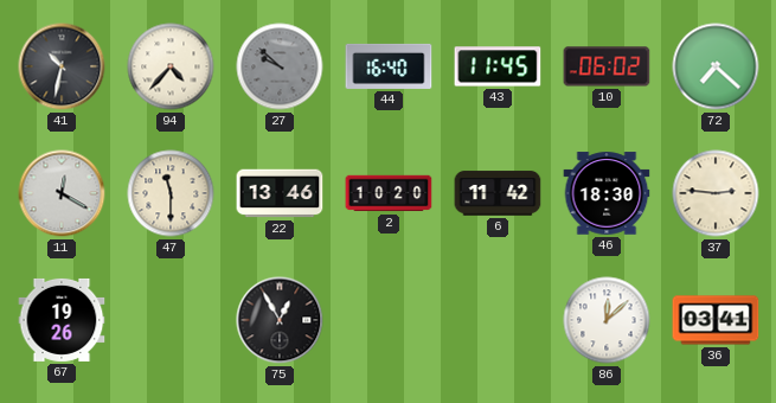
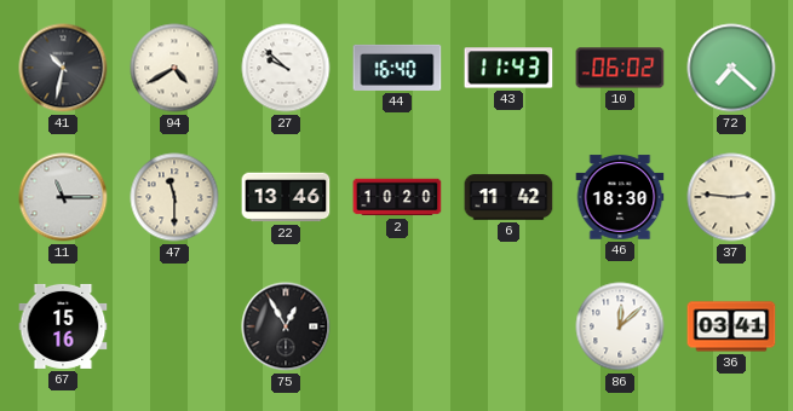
94: 4:37 -> 4:40 (174, 68)
27 dial: grey -> white (286, 68)
43: 11:45 -> 11:43 (508, 68)
11: 12:20 -> 11:15 (63, 197)
67: 19:26 -> 15:16 (63, 326)
